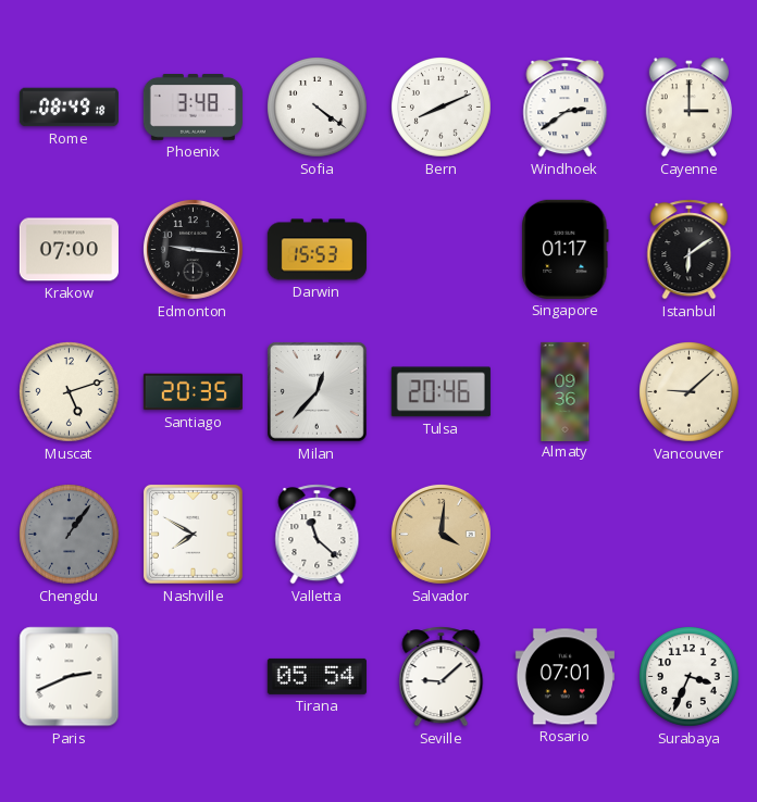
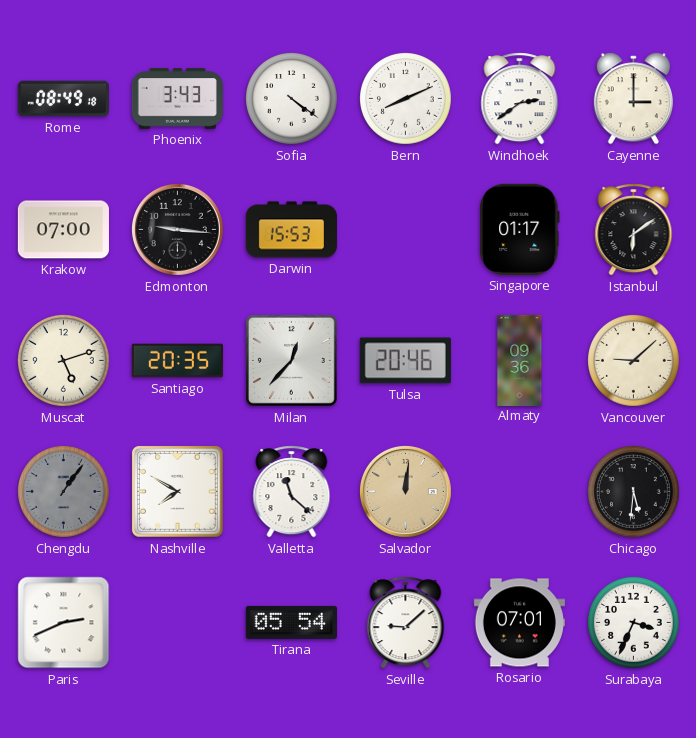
Phoenix: 3:48 -> 3:43 (177, 99)
Salvador: 4:01 -> 12:01 (405, 491)
Chicago: none -> 5:31 (634, 492)
